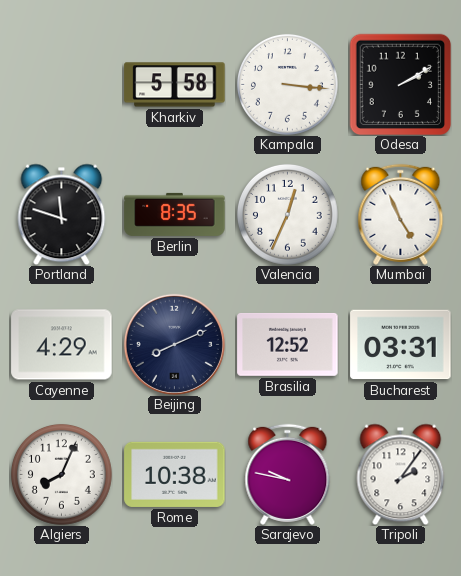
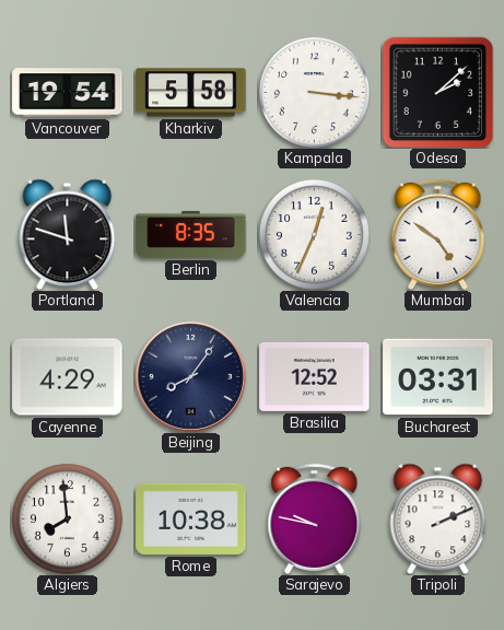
Vancouver: none -> 19:54 (68, 93)
Odesa: 2:10 -> 2:08 (437, 92)
Mumbai: 4:56 -> 4:51 (438, 234)
Beijing: 8:11 -> 8:06 (190, 376)
Algiers: 8:04 -> 7:59 (67, 518)
Tripoli: 2:06 -> 2:11 (438, 518)
